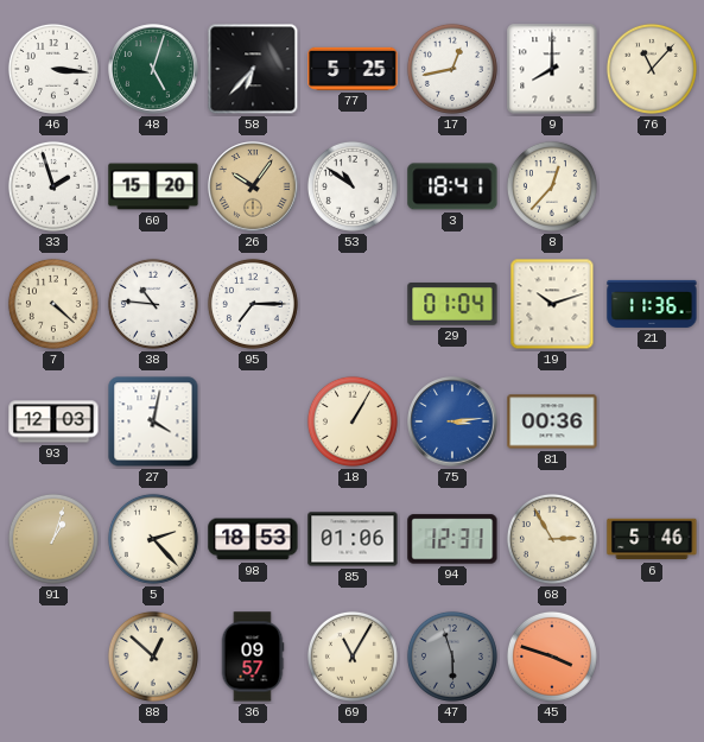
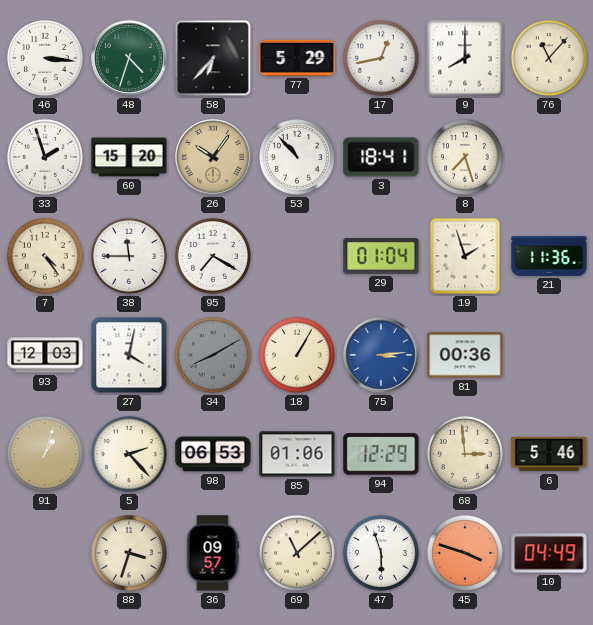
48: 5:03 -> 4:33 (129, 58)
77: 5:25 -> 5:29 (297, 58)
53: 10:51 -> 10:53 (297, 157)
8: 12:37 -> 7:27 (465, 157)
7: 4:22 -> 4:24 (45, 256)
38: 10:46 -> 11:45 (129, 256)
95: 7:15 -> 7:20 (213, 256)
19: 10:12 -> 1:57 (465, 256)
34: none -> 8:10 (213, 355)
98: 18:53 -> 06:53 (213, 454)
94: 12:31 -> 12:29 (381, 454)
68: 2:55 -> 2:59 (465, 454)
88: 12:52 -> 3:33 (129, 553)
69: 11:05 -> 11:08 (297, 553)
47 dial: grey -> white (381, 553)
10: none -> 04:49 (549, 553)
